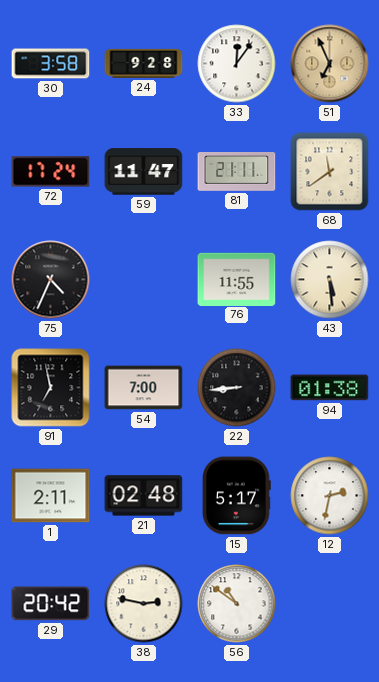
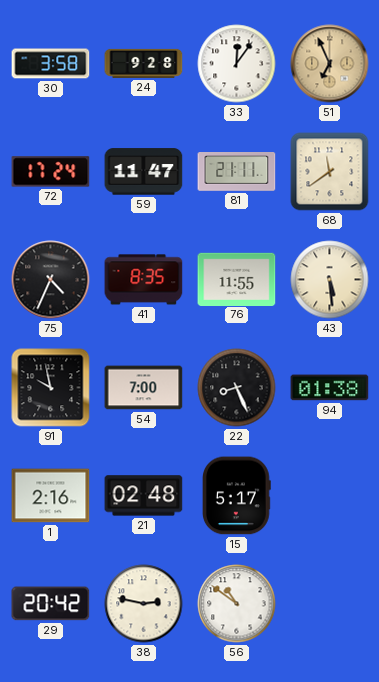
41: none -> 8:35 (144, 280)
91: 6:58 -> 9:58 (51, 388)
22: 8:44 -> 8:26 (237, 388)
1: 2:11 -> 2:16 (51, 496)
12: 2:32 -> none (330, 496)
